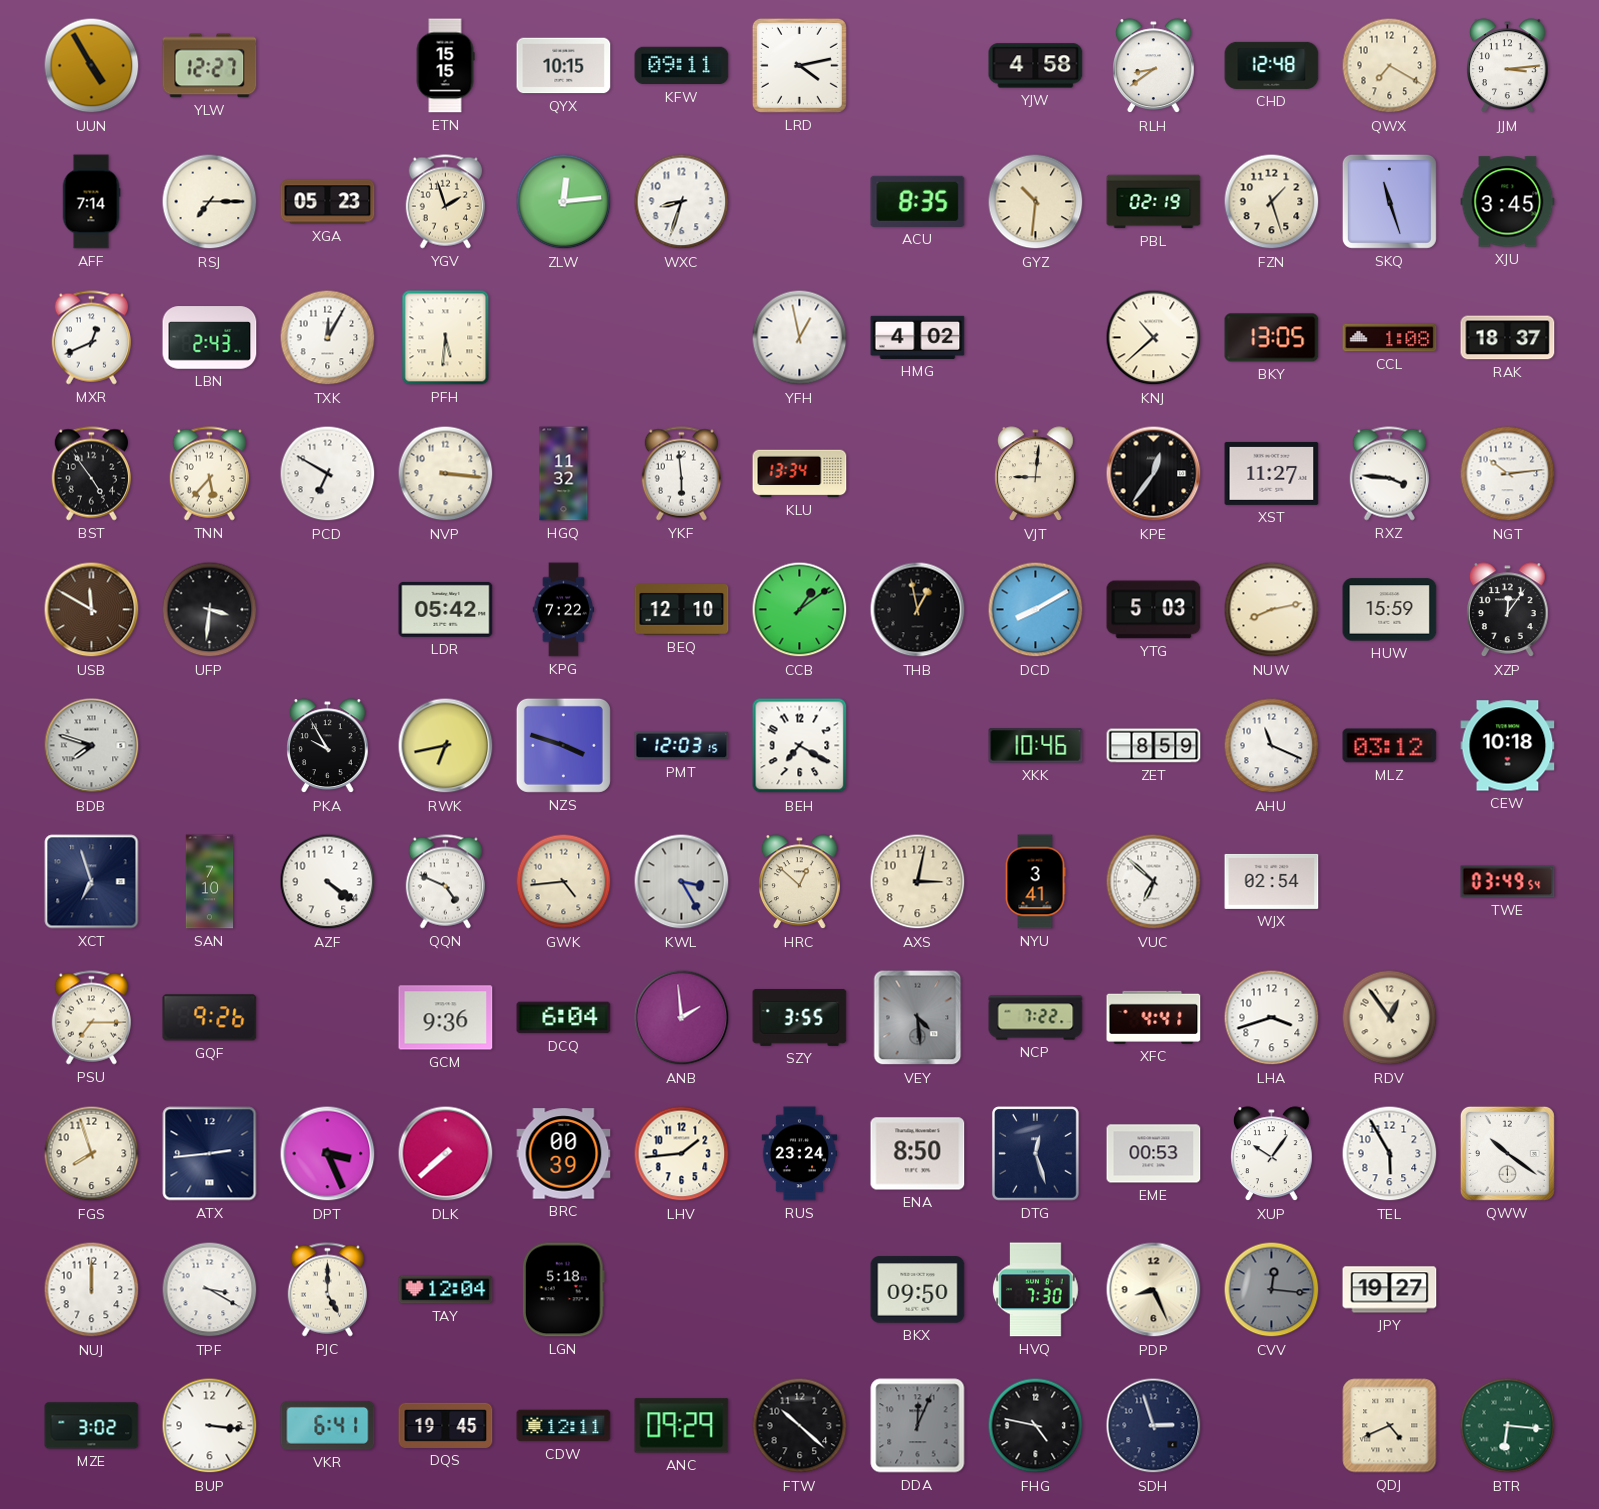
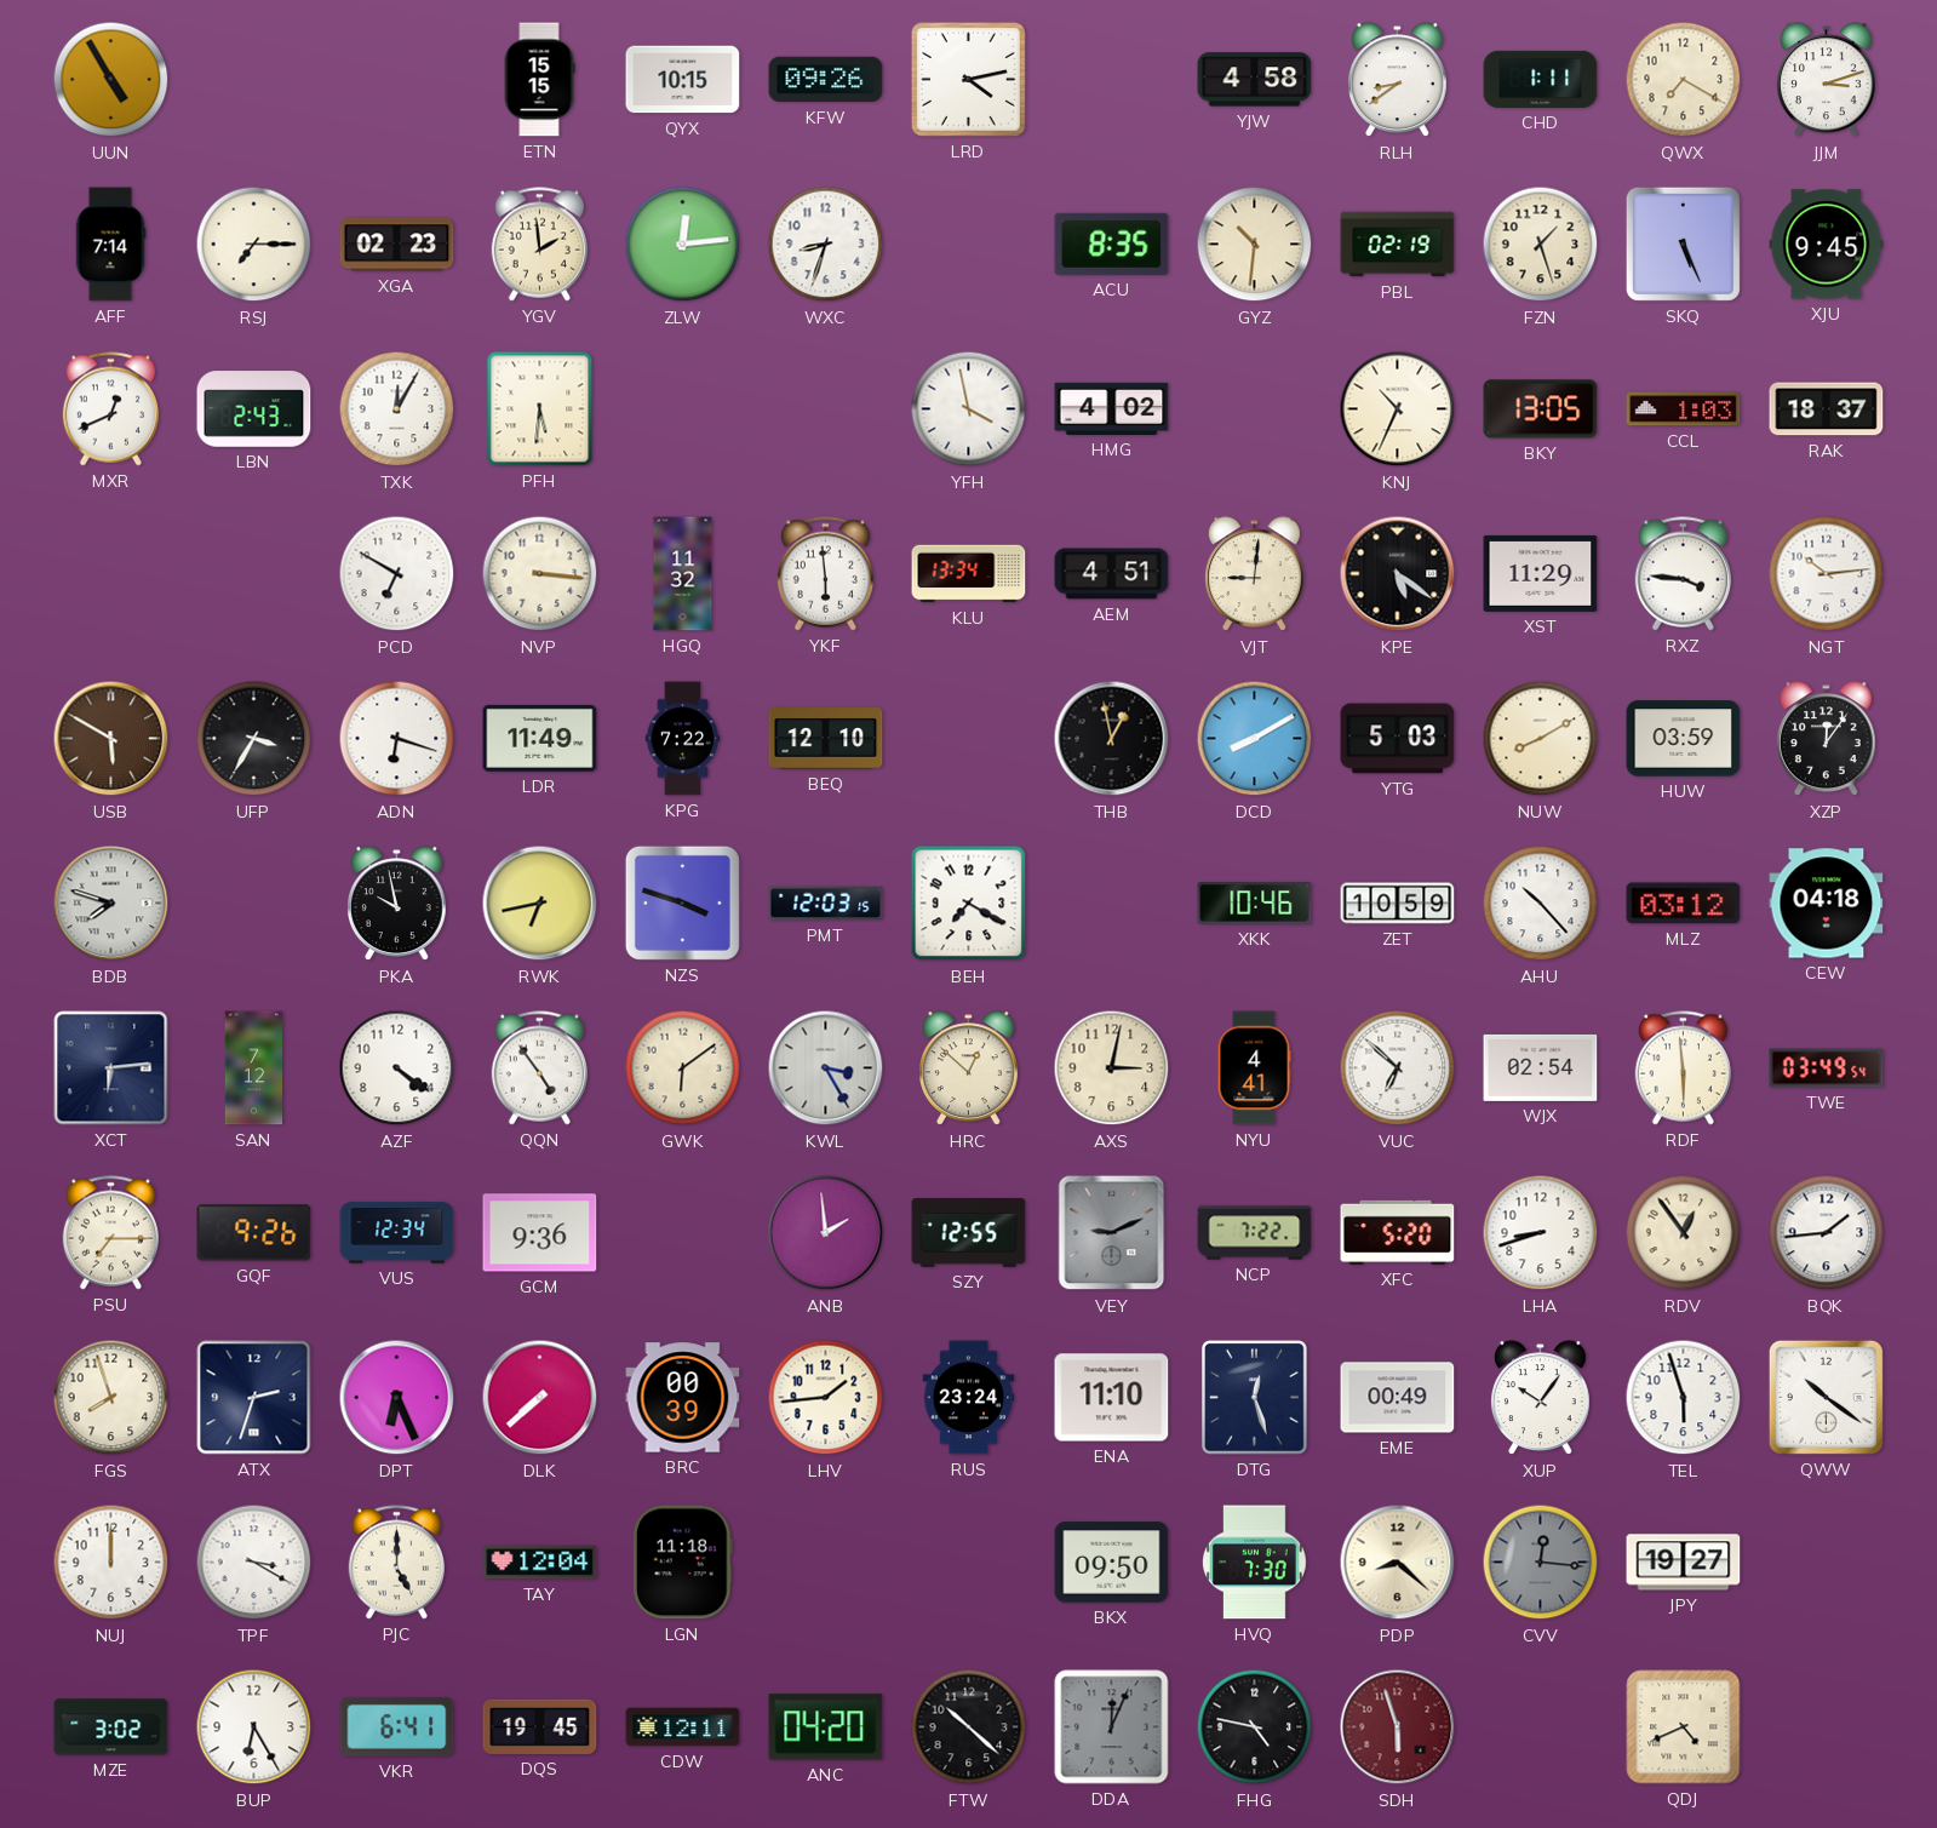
YLW: 12:27 -> none (210, 66)
KFW: 09:11 -> 09:26 (826, 80)
CHD: 12:48 -> 1:11 (1541, 79)
JJM: 3:14 -> 3:12 (1827, 80)
XGA: 05:23 -> 02:23 (397, 245)
YGV: 1:57 -> 1:59 (539, 245)
SKQ: 11:27 -> 5:26 (1683, 243)
XJU: 3:45 -> 9:45 (1827, 245)
YFH: 12:58 -> 3:58 (969, 409)
KNJ: 10:38 -> 10:34 (1398, 409)
CCL: 1:08 -> 1:03 (1684, 409)
BST: 4:54 -> none (91, 474)
TNN: 5:37 -> none (209, 474)
AEM: none -> 4:51 (1112, 574)
KPE: 12:36 -> 5:21 (1398, 574)
XST: 11:27 -> 11:29 (1541, 573)
USB: 11:50 -> 5:50 (111, 739)
UFP: 3:31 -> 3:35 (254, 739)
ADN: none -> 6:18 (397, 739)
LDR: 05:42 -> 11:49 (540, 738)
CCB: 1:09 -> none (800, 610)
NUW: 8:13 -> 8:10 (1541, 739)
HUW: 15:59 -> 03:59 (1684, 739)
PKA: 9:55 -> 9:58 (397, 904)
ZET: 8:59 -> 10:59 (1398, 904)
AHU: 11:19 -> 10:23 (1541, 904)
CEW: 10:18 -> 04:18 (1827, 904)
XCT: 6:57 -> 6:14 (111, 1068)
SAN: 7:10 -> 7:12 (254, 1068)
QQN: 4:49 -> 4:54 (539, 1068)
GWK: 4:44 -> 6:09 (683, 1068)
NYU: 3:41 -> 4:41 (1254, 1068)
RDF: none -> 5:59 (1683, 1068)
VUS: none -> 12:34 (397, 1233)
DCQ: 6:04 -> none (564, 1018)
SZY: 3:55 -> 12:55 (969, 1232)
VEY: 4:29 -> 9:11 (1112, 1233)
XFC: 4:41 -> 5:20 (1398, 1232)
LHA: 3:42 -> 8:42 (1541, 1233)
BQK: none -> 1:44 (1827, 1233)
ATX: 2:44 -> 2:33 (254, 1398)
DPT: 3:26 -> 6:26 (397, 1398)
ENA: 8:50 -> 11:10 (1112, 1398)
EME: 00:53 -> 00:49 (1398, 1398)
TEL: 5:55 -> 5:57 (1684, 1398)
LGN: 5:18 -> 11:18 (682, 1563)
PDP: 8:26 -> 8:22 (1398, 1563)
BUP: 3:16 -> 6:25 (254, 1727)
ANC: 09:29 -> 04:20 (826, 1727)
SDH: 2:57 -> 5:57 (1398, 1727)
SDH dial: navy -> burgundy (1398, 1727)
BTR: 6:16 -> none (1508, 1426)
